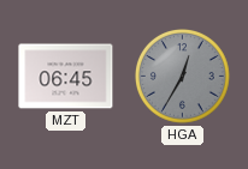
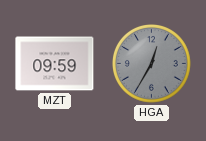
MZT: 06:45 -> 09:59 (55, 64)
